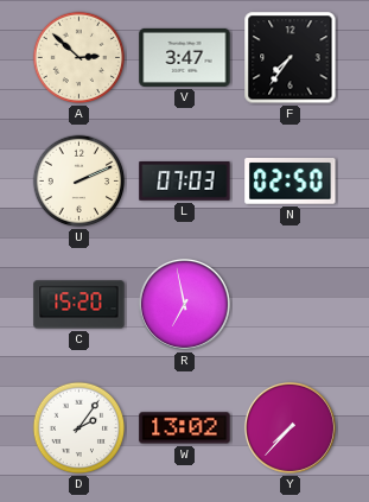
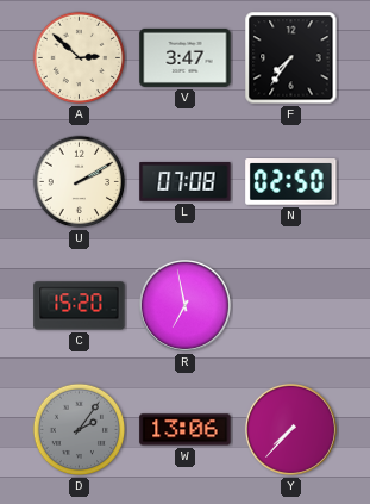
U: 2:11 -> 2:10 (80, 182)
L: 07:03 -> 07:08 (186, 182)
D dial: white -> grey (80, 430)
W: 13:02 -> 13:06 (186, 430)
